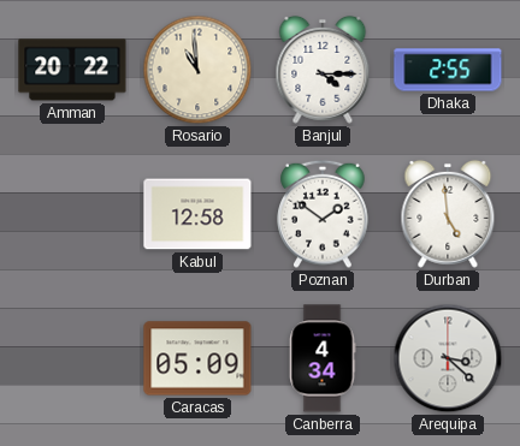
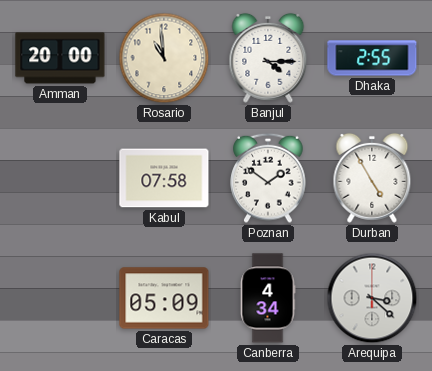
Amman: 20:22 -> 20:00 (60, 58)
Kabul: 12:58 -> 07:58 (164, 178)
Durban: 4:59 -> 4:55 (372, 178)
